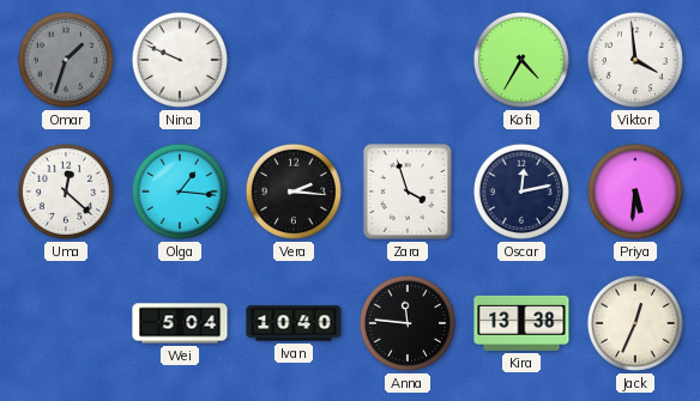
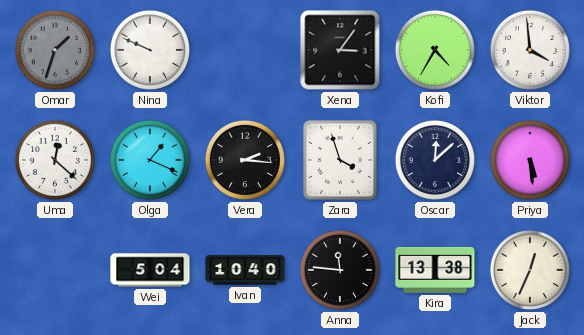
Xena: none -> 3:06 (340, 50)
Olga: 1:16 -> 1:19 (150, 160)
Oscar: 12:13 -> 12:08 (435, 160)
Priya: 5:31 -> 5:29 (530, 160)
